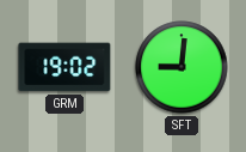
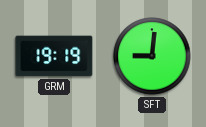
GRM: 19:02 -> 19:19 (54, 56)
